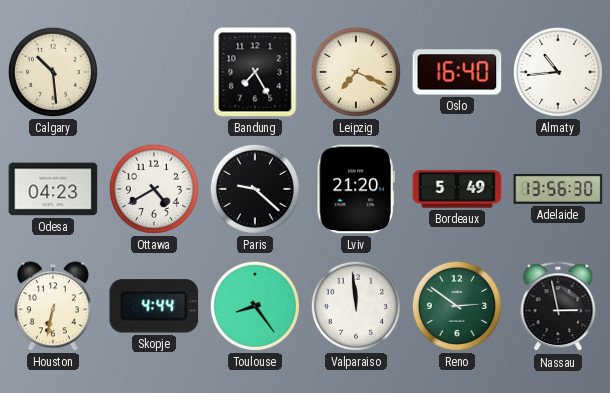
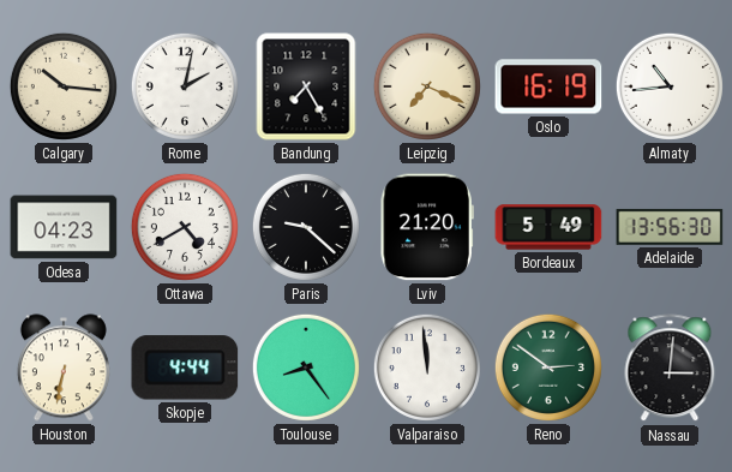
Calgary: 10:29 -> 10:16 (64, 86)
Rome: none -> 2:02 (185, 86)
Oslo: 16:40 -> 16:19 (548, 86)
Nassau: 2:58 -> 3:01 (670, 369)
